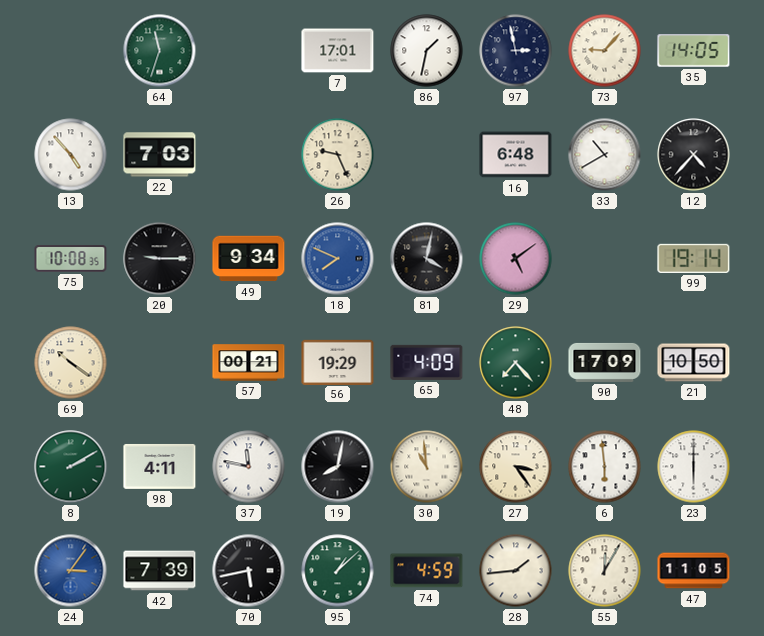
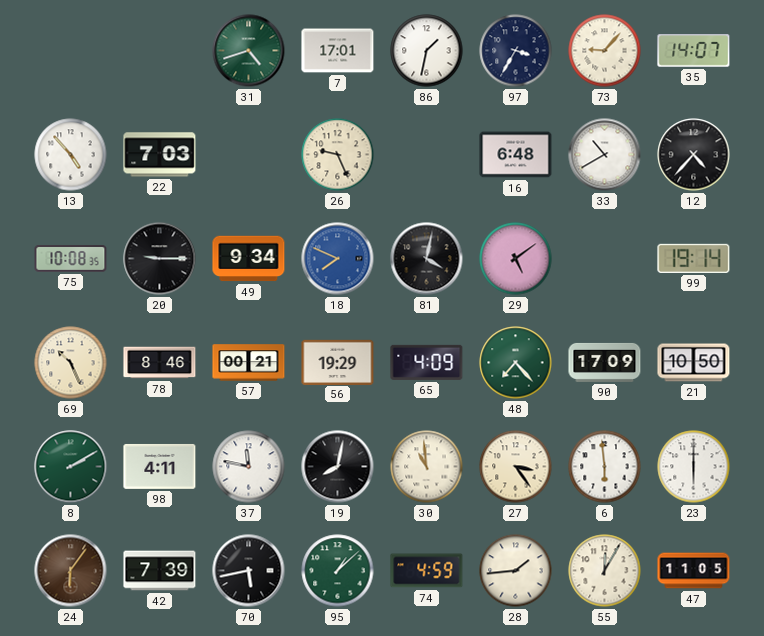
64: 11:33 -> none (160, 51)
31: none -> 4:42 (249, 51)
97: 2:58 -> 3:35 (516, 51)
35: 14:05 -> 14:07 (694, 51)
69: 10:21 -> 10:26 (71, 363)
78: none -> 8:46 (160, 363)
24: 3:06 -> 6:06 (71, 571)
24 dial: blue -> brown (71, 571)
